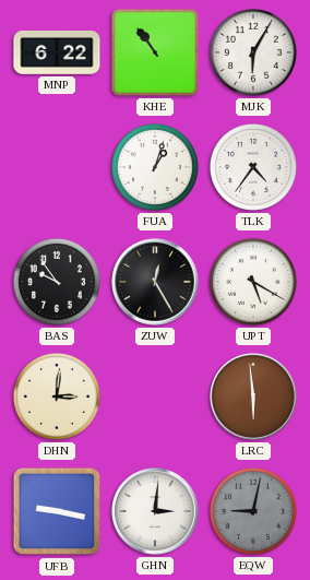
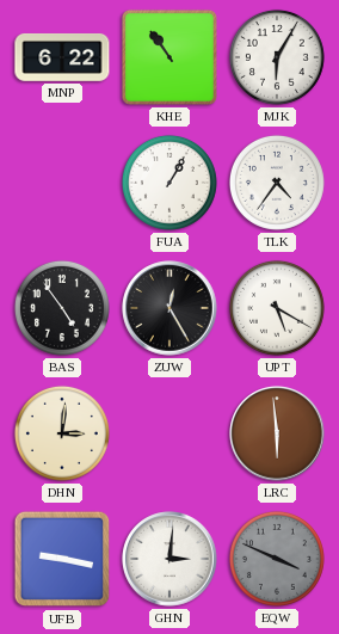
FUA: 1:03 -> 1:05 (169, 183)
BAS: 9:54 -> 4:54 (62, 308)
EQW: 9:02 -> 3:49 (277, 559)
